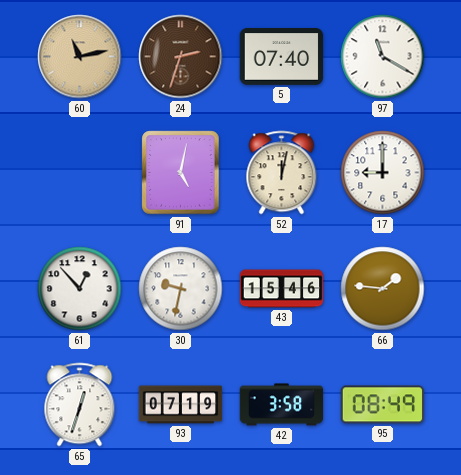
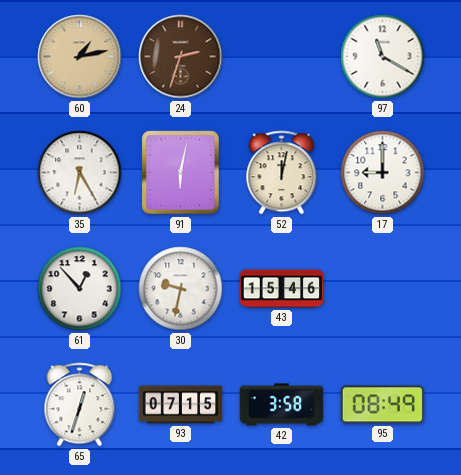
60: 11:13 -> 1:13 (80, 57)
5: 07:40 -> none (282, 57)
35: none -> 6:25 (80, 173)
91: 5:02 -> 6:02 (181, 173)
66: 1:46 -> none (383, 289)
93: 07:19 -> 07:15 (181, 405)
